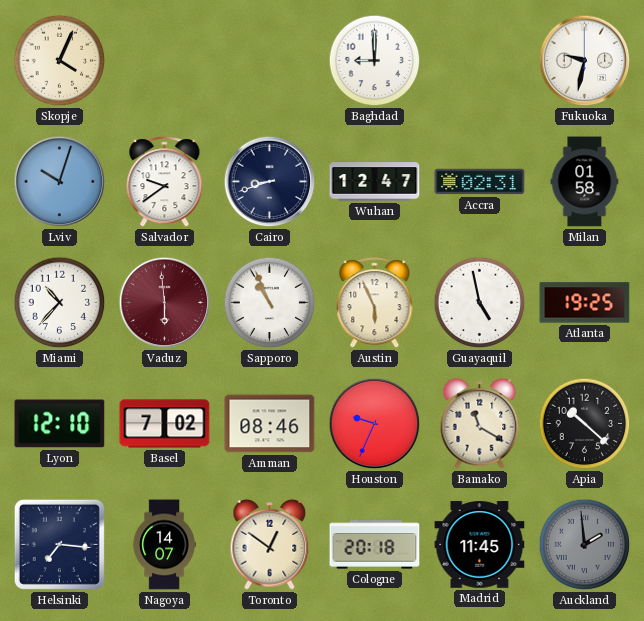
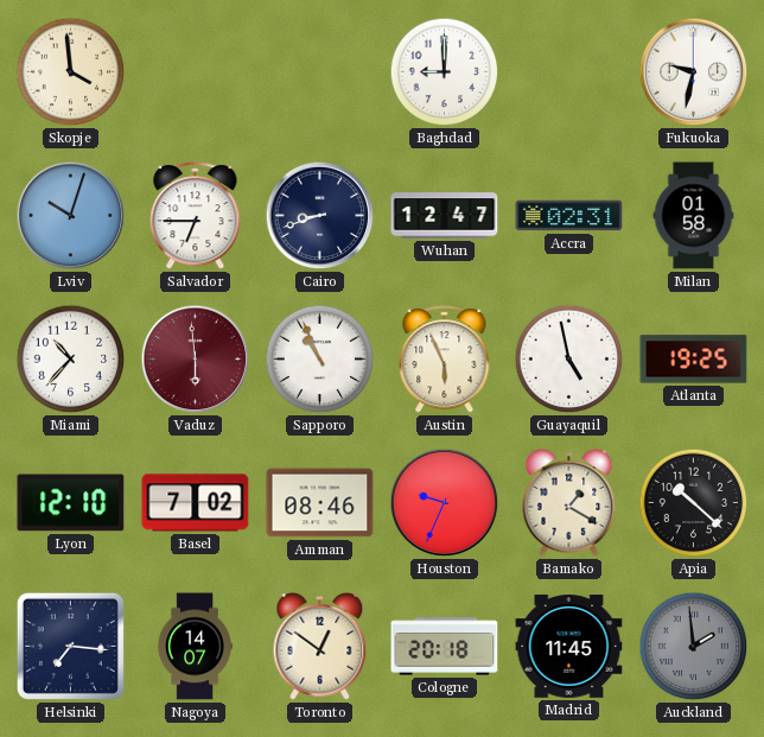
Skopje: 4:04 -> 3:59 (71, 72)
Salvador: 9:39 -> 6:45 (196, 216)
Bamako: 11:20 -> 1:20 (569, 503)
